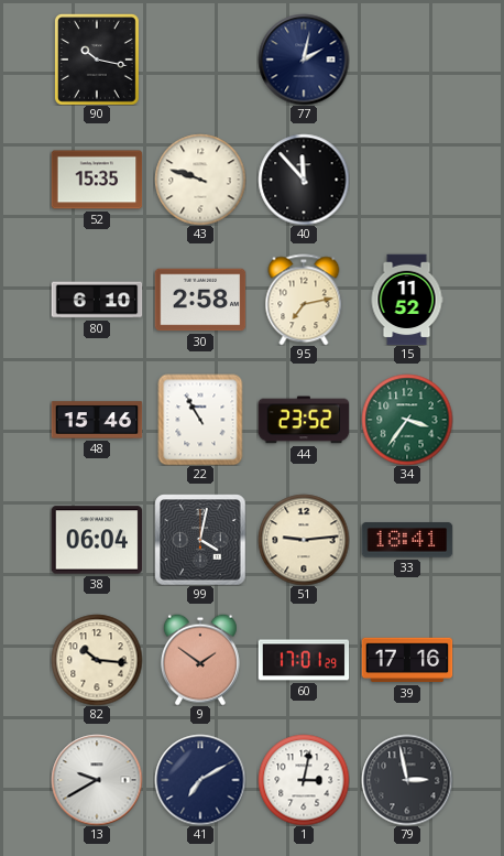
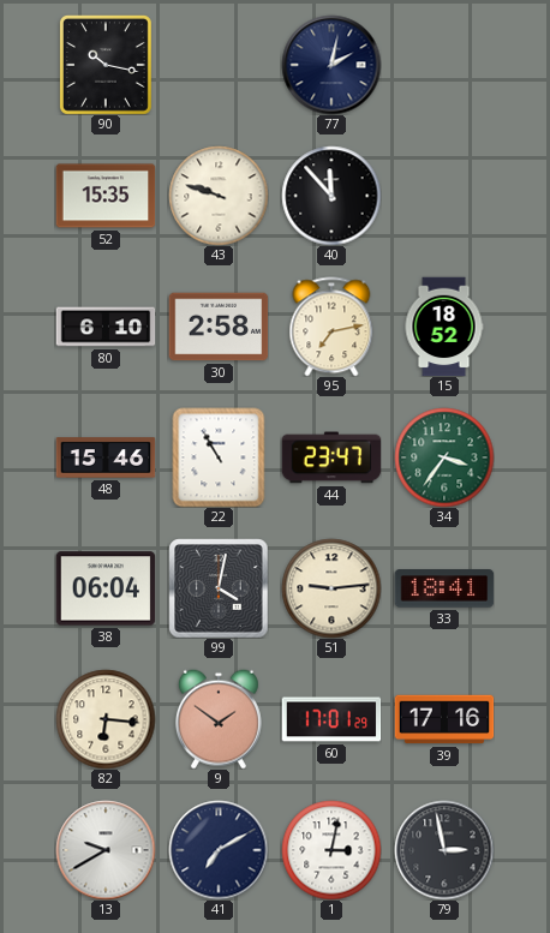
15: 11:52 -> 18:52 (444, 327)
44: 23:52 -> 23:47 (331, 457)
82: 10:16 -> 6:16 (106, 719)
